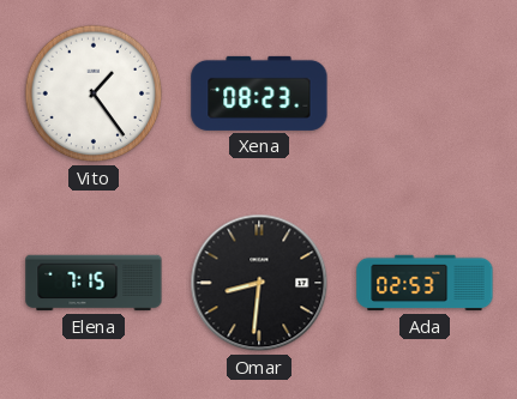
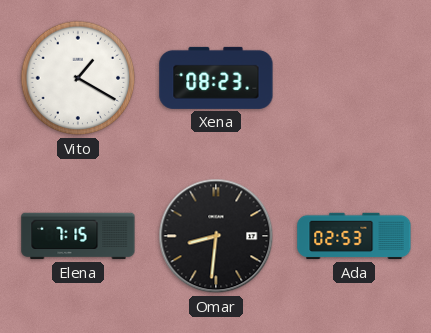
Vito: 1:24 -> 1:20 (78, 78)
